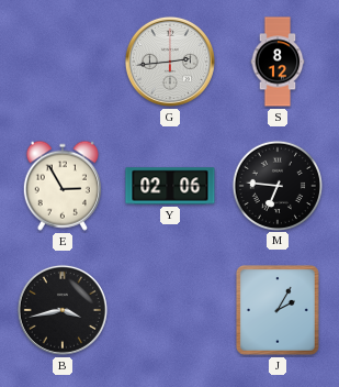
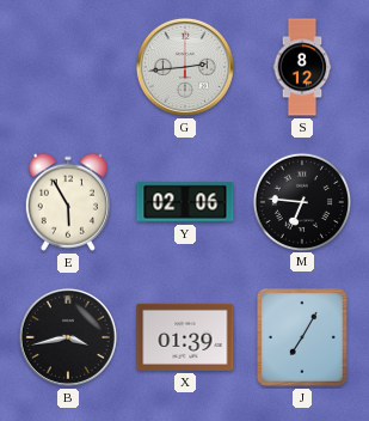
E: 2:55 -> 5:55 (68, 202)
X: none -> 01:39 (185, 337)
J: 2:05 -> 7:05 (302, 337)
